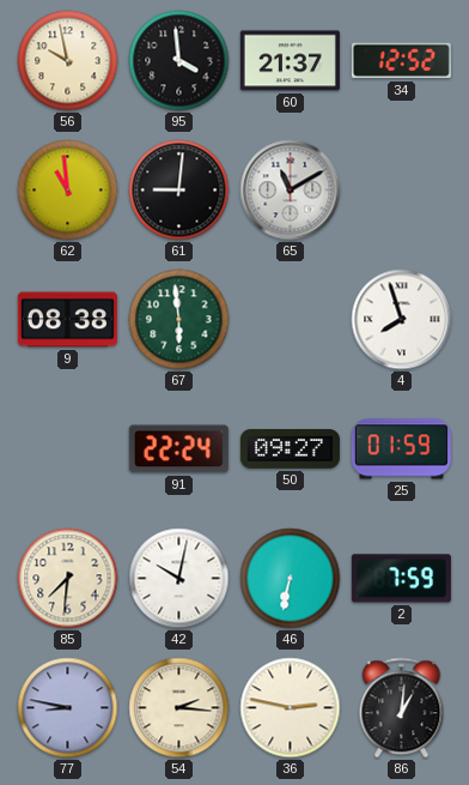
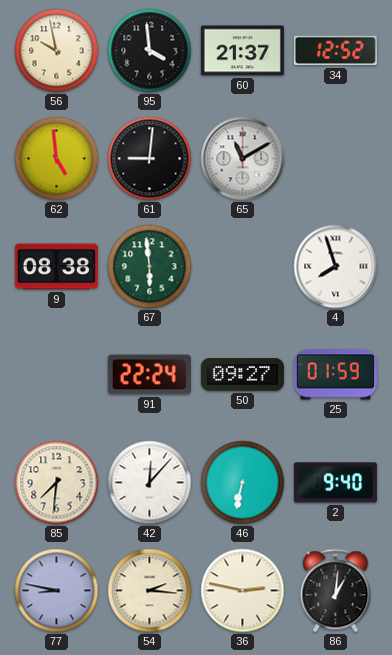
62: 10:59 -> 4:59 (57, 159)
42: 10:02 -> 12:07 (150, 483)
2: 7:59 -> 9:40 (335, 483)
